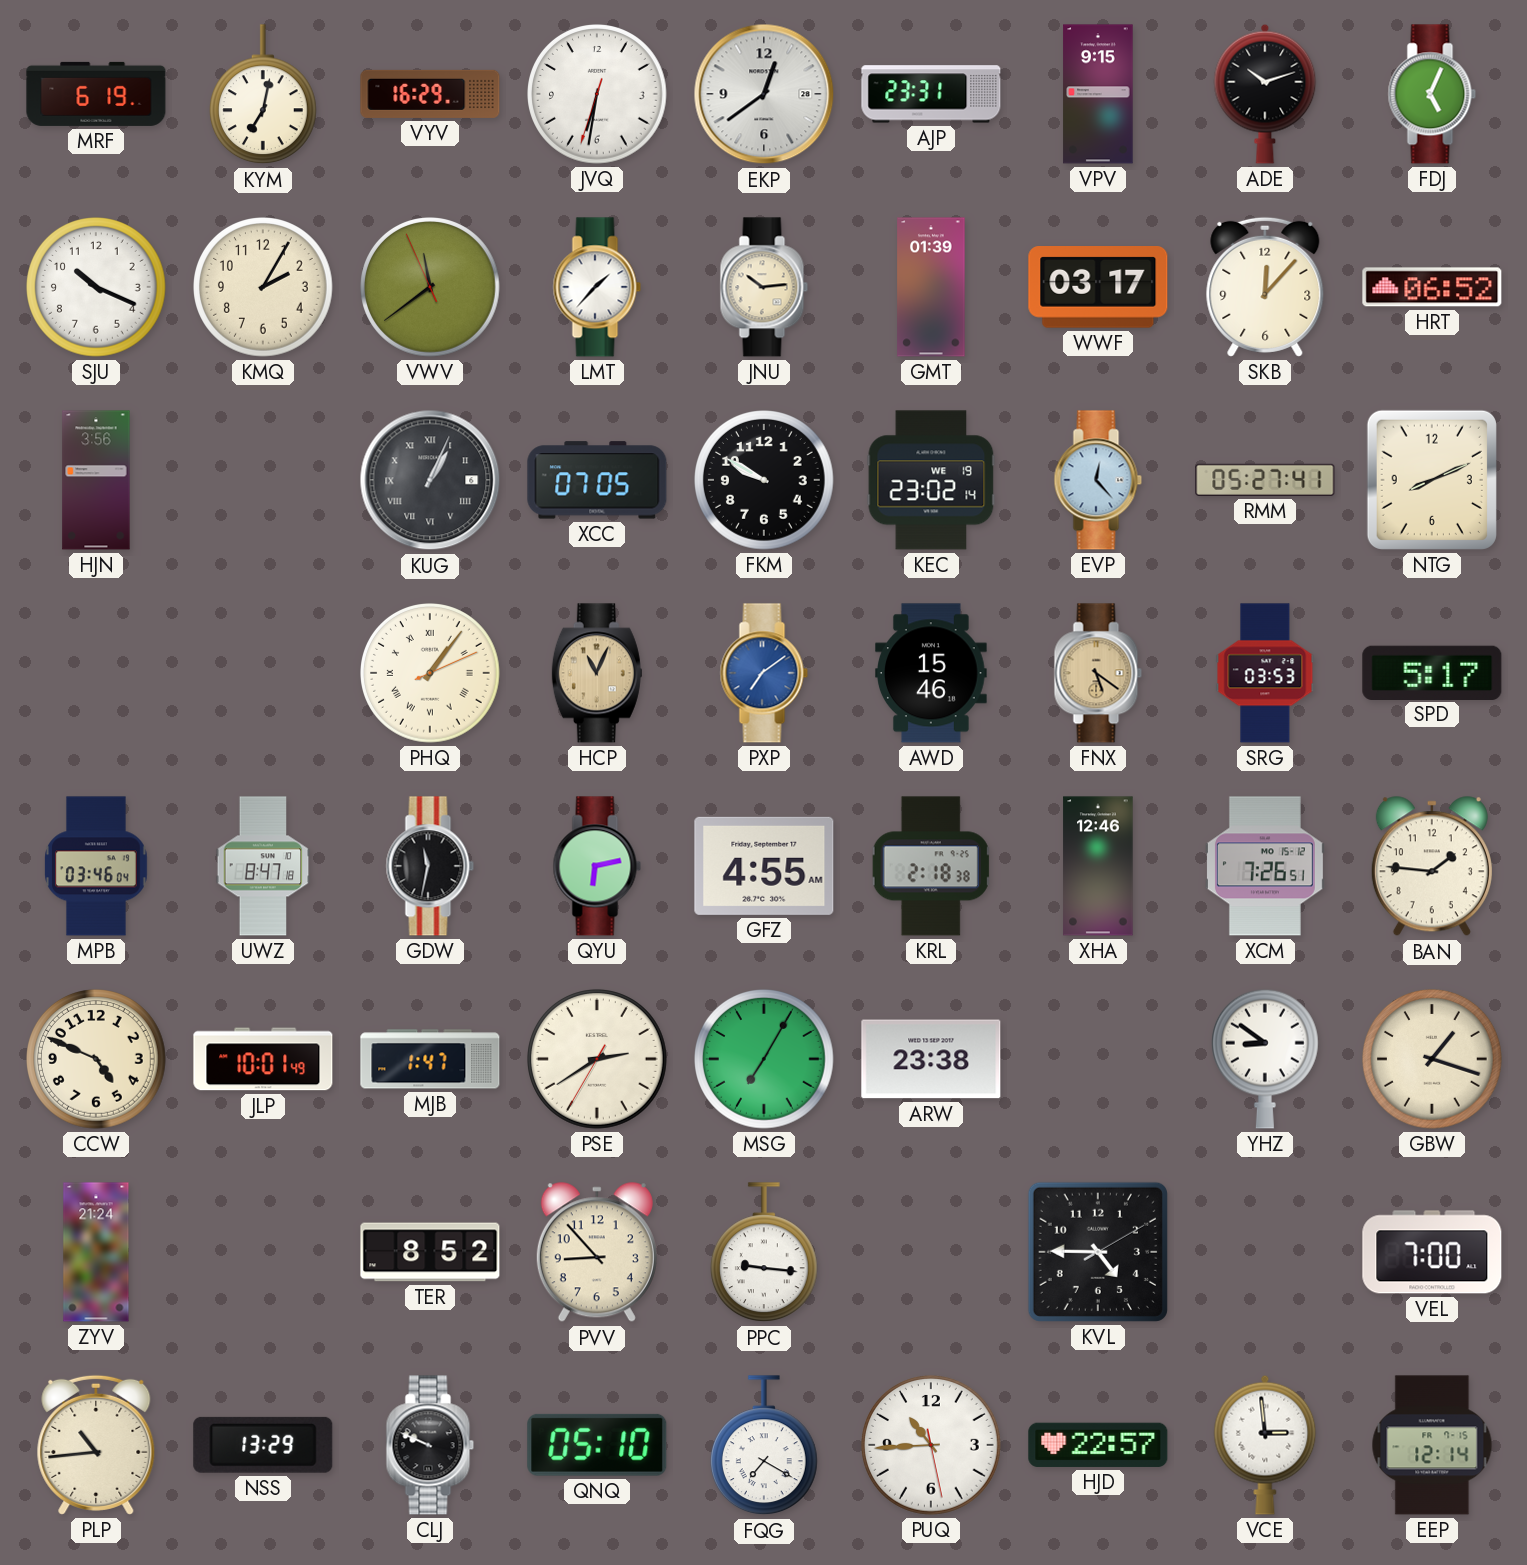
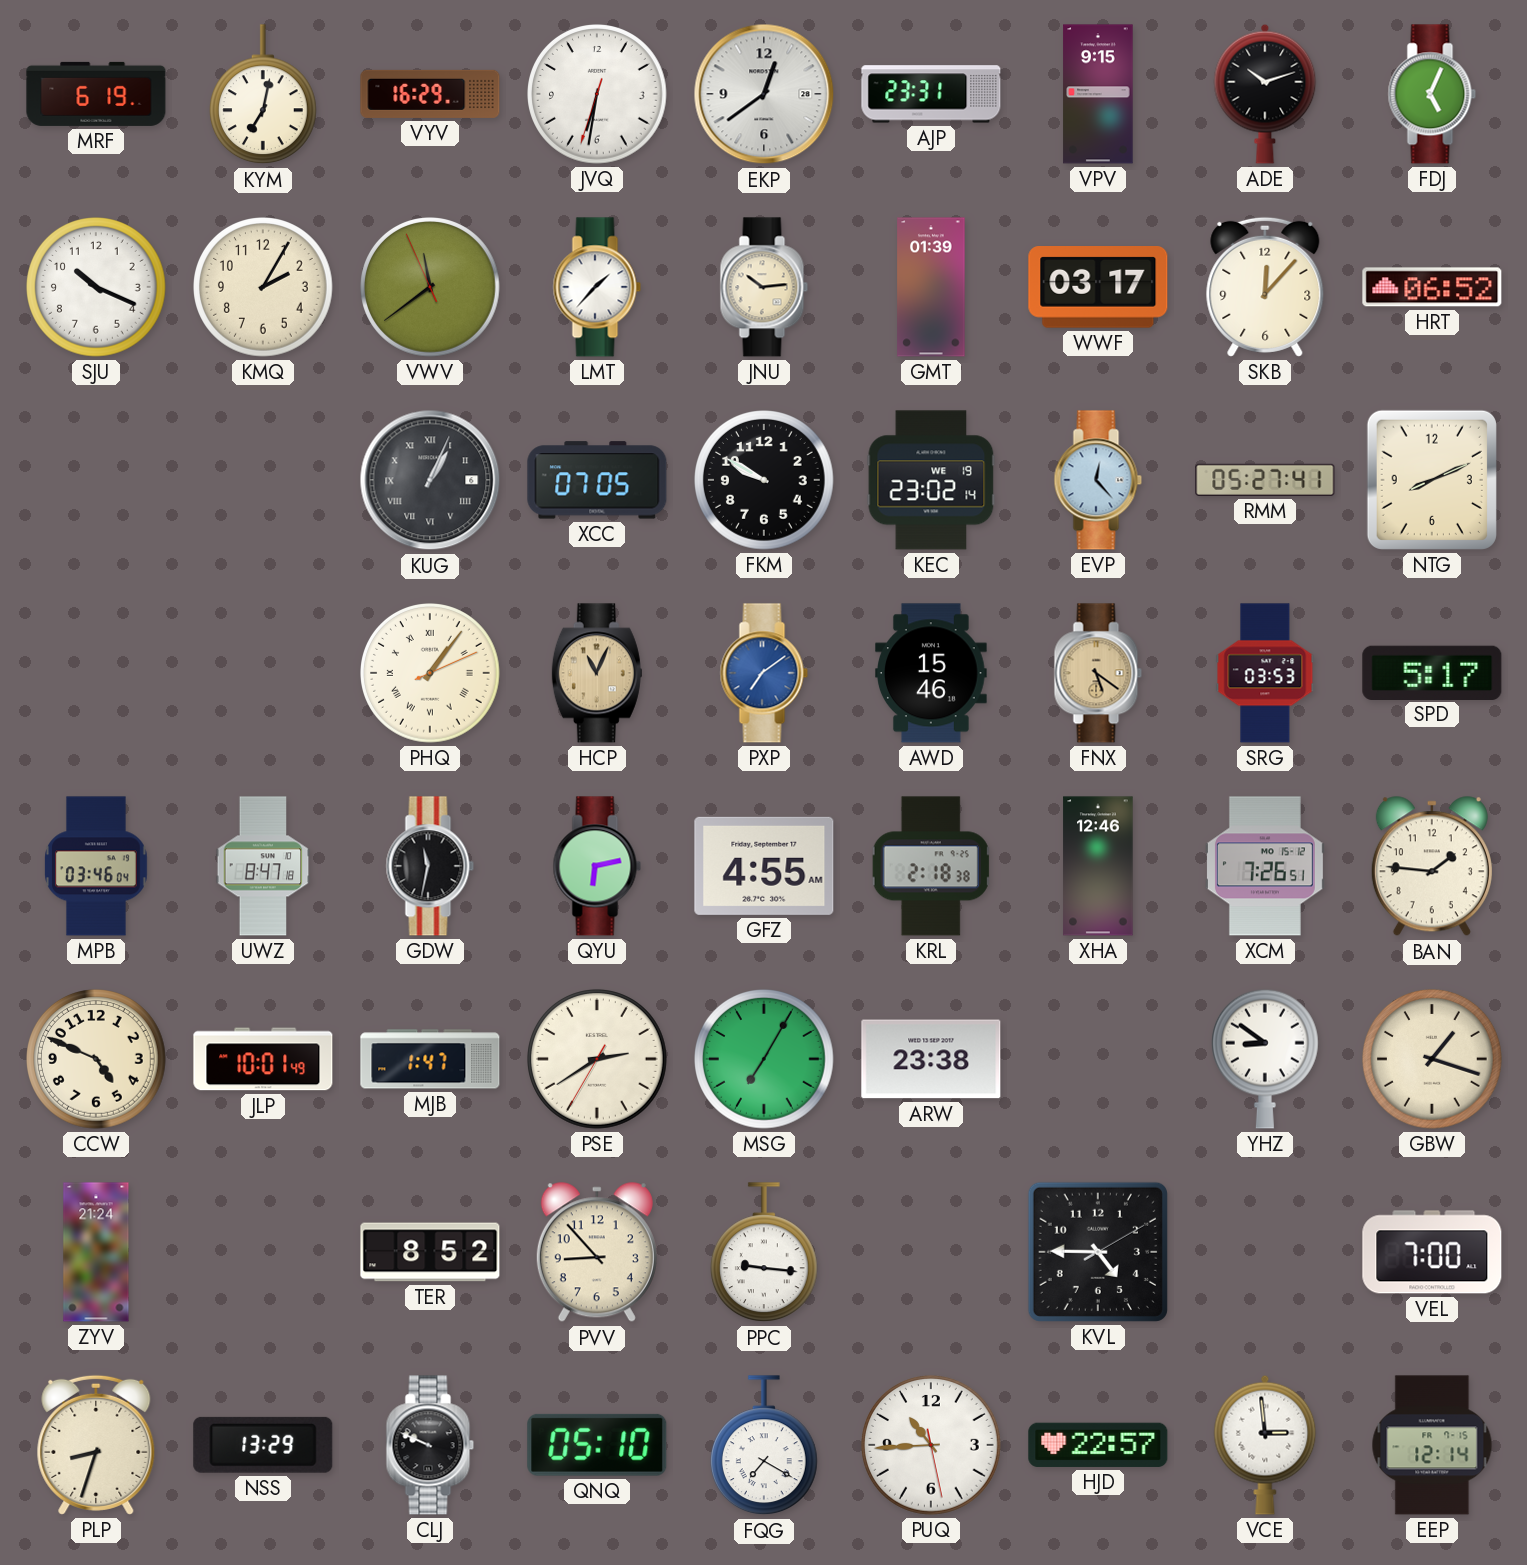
HJN: 3:56 -> none (96, 480)
PLP: 10:44 -> 8:33 (96, 1445)
